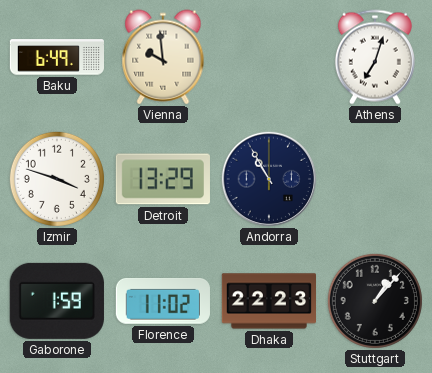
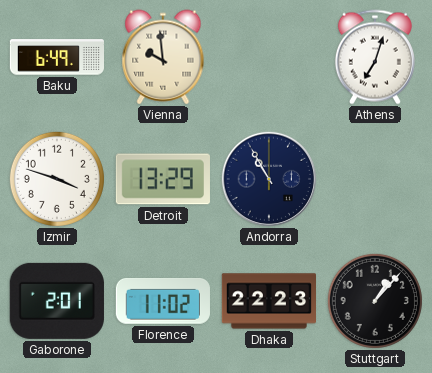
Gaborone: 1:59 -> 2:01 (57, 301)
